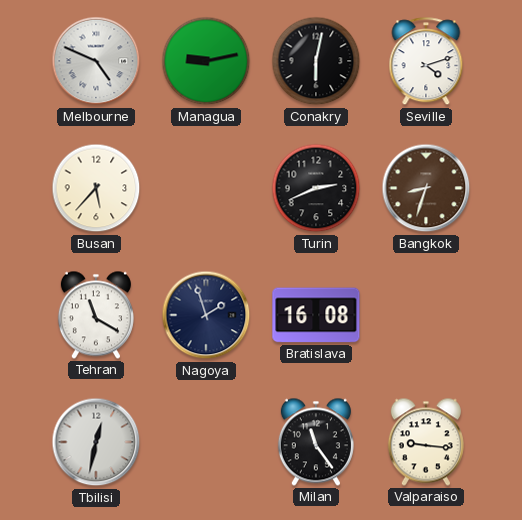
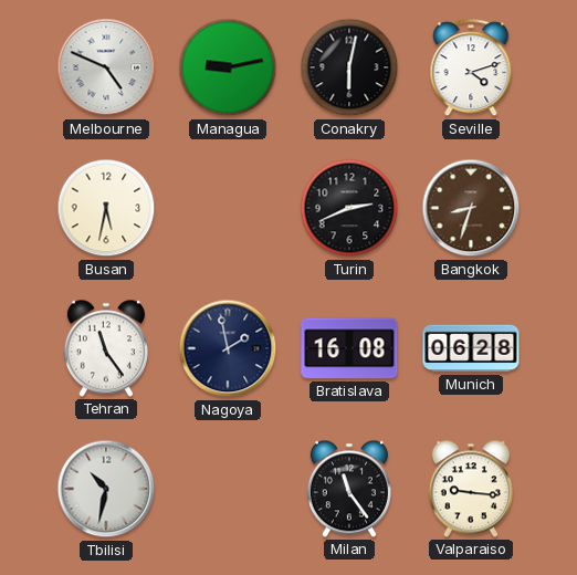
Busan: 5:37 -> 5:32 (106, 208)
Tehran: 11:20 -> 11:24 (106, 348)
Nagoya: 1:57 -> 1:58 (228, 348)
Munich: none -> 06:28 (471, 348)
Tbilisi: 12:32 -> 10:32 (106, 489)
